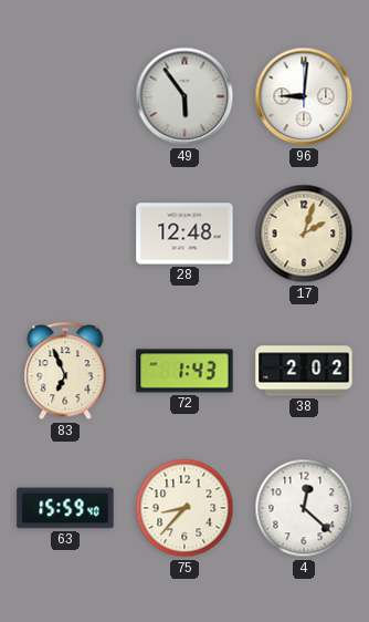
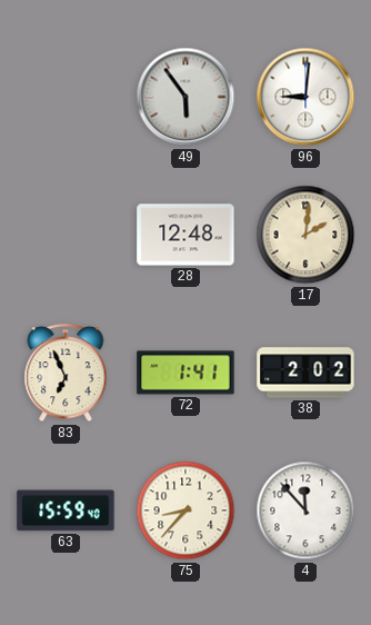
17: 2:03 -> 2:01 (305, 235)
72: 1:43 -> 1:41 (185, 373)
4: 12:22 -> 11:53 (305, 510)
